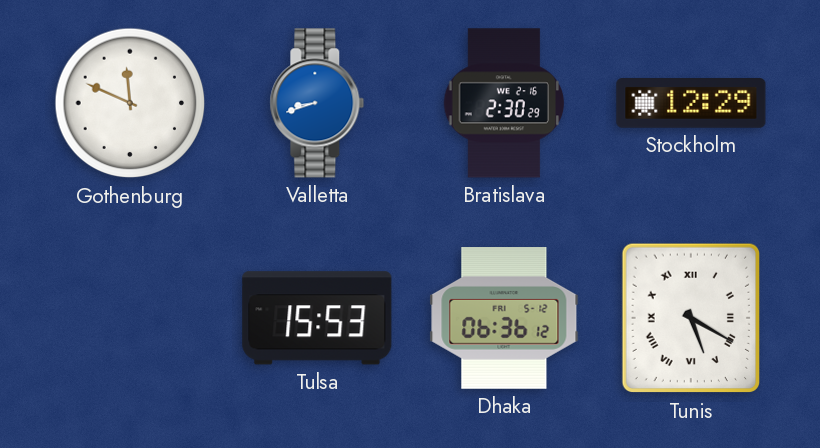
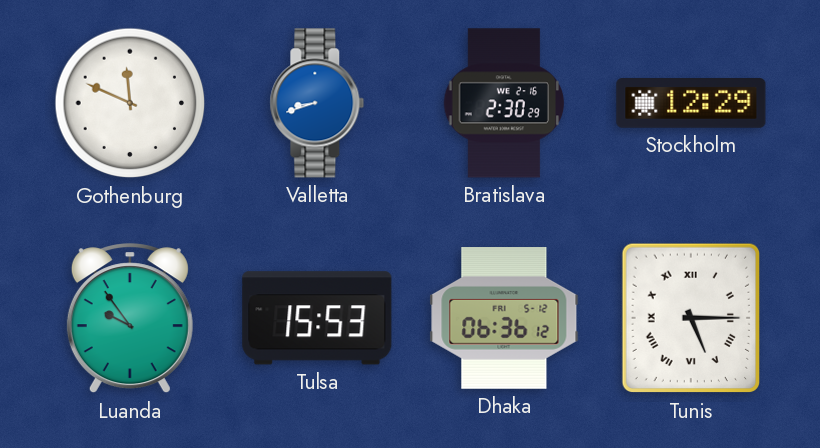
Luanda: none -> 9:54 (130, 319)
Tunis: 5:20 -> 5:15 (690, 318)
